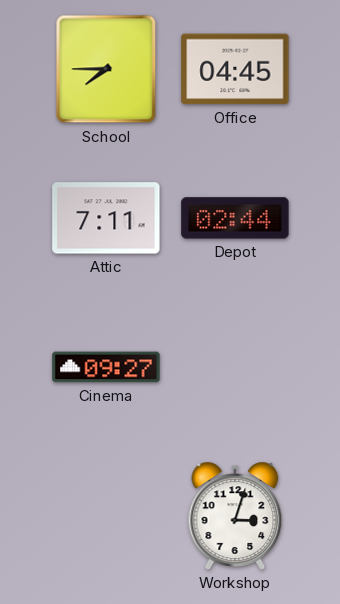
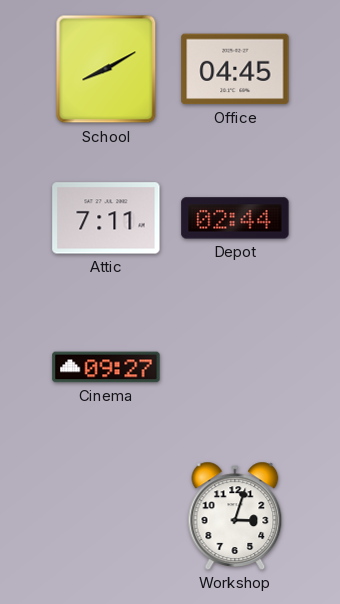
School: 7:45 -> 8:10 (106, 69)
